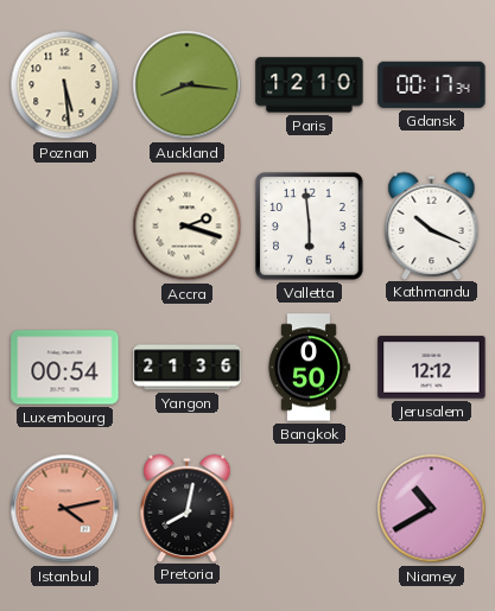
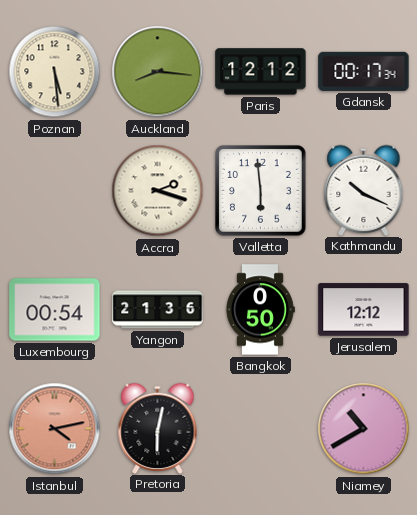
Paris: 12:10 -> 12:12 (261, 72)
Pretoria: 8:02 -> 6:02 (158, 428)
